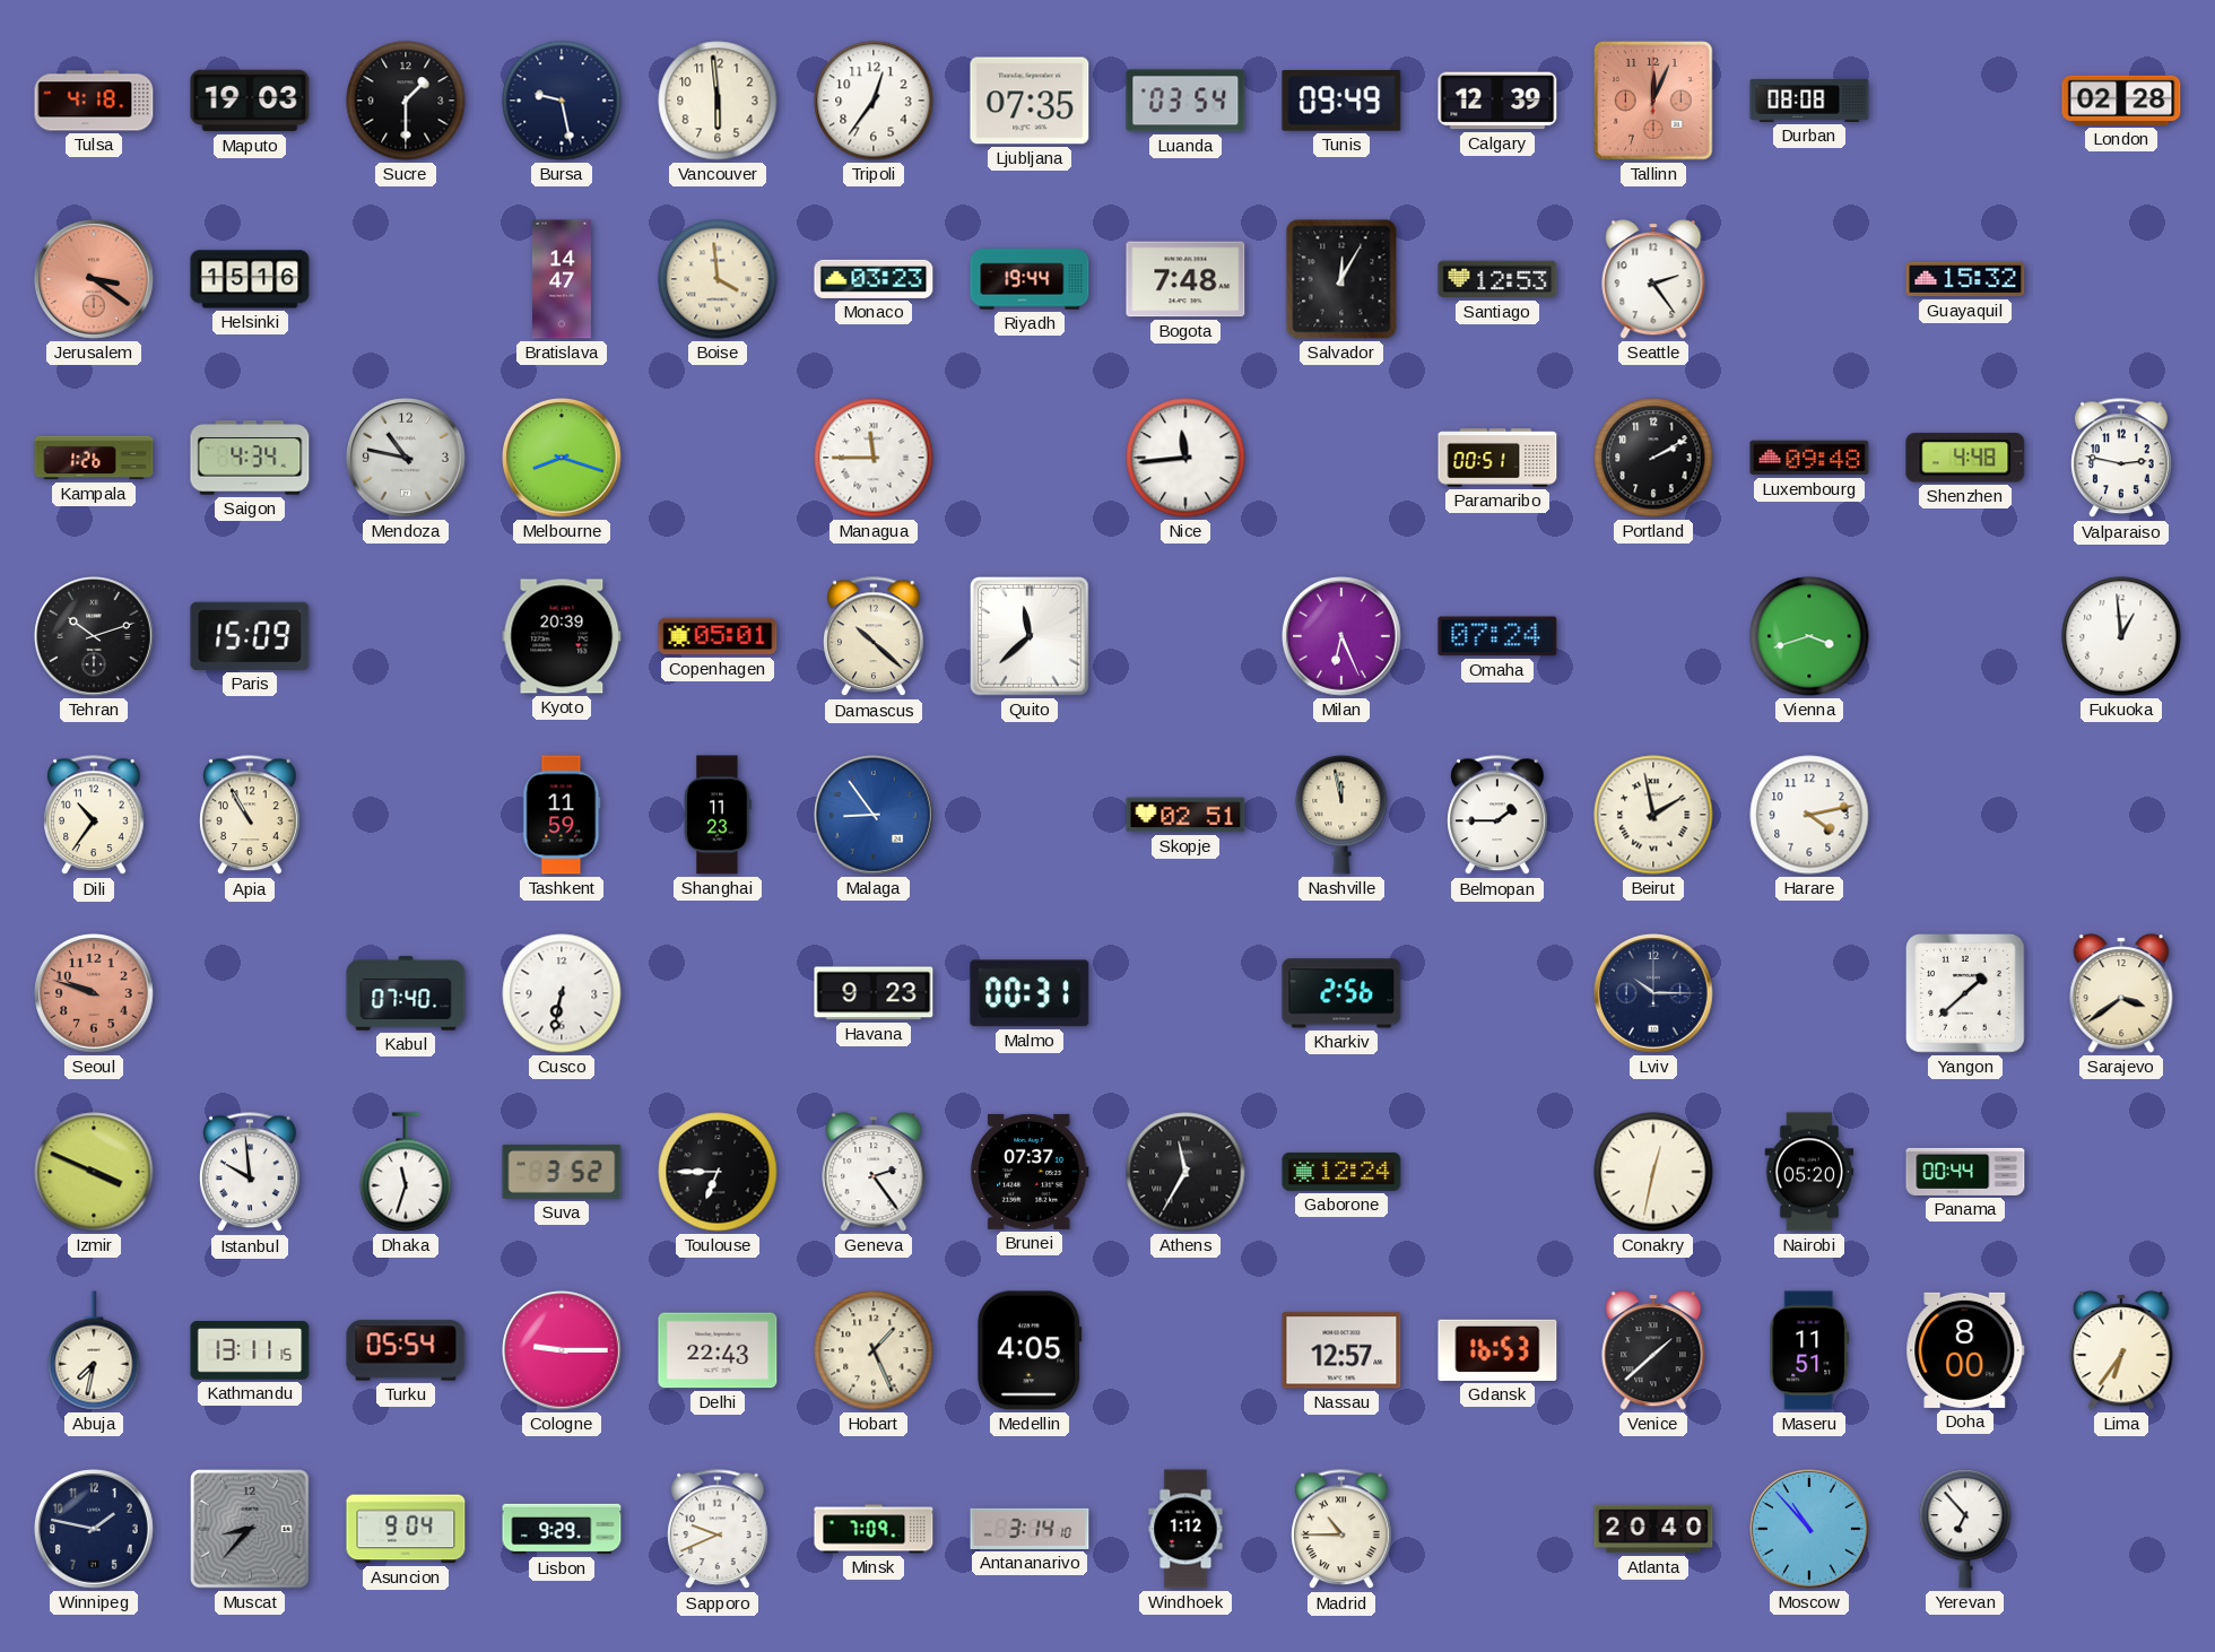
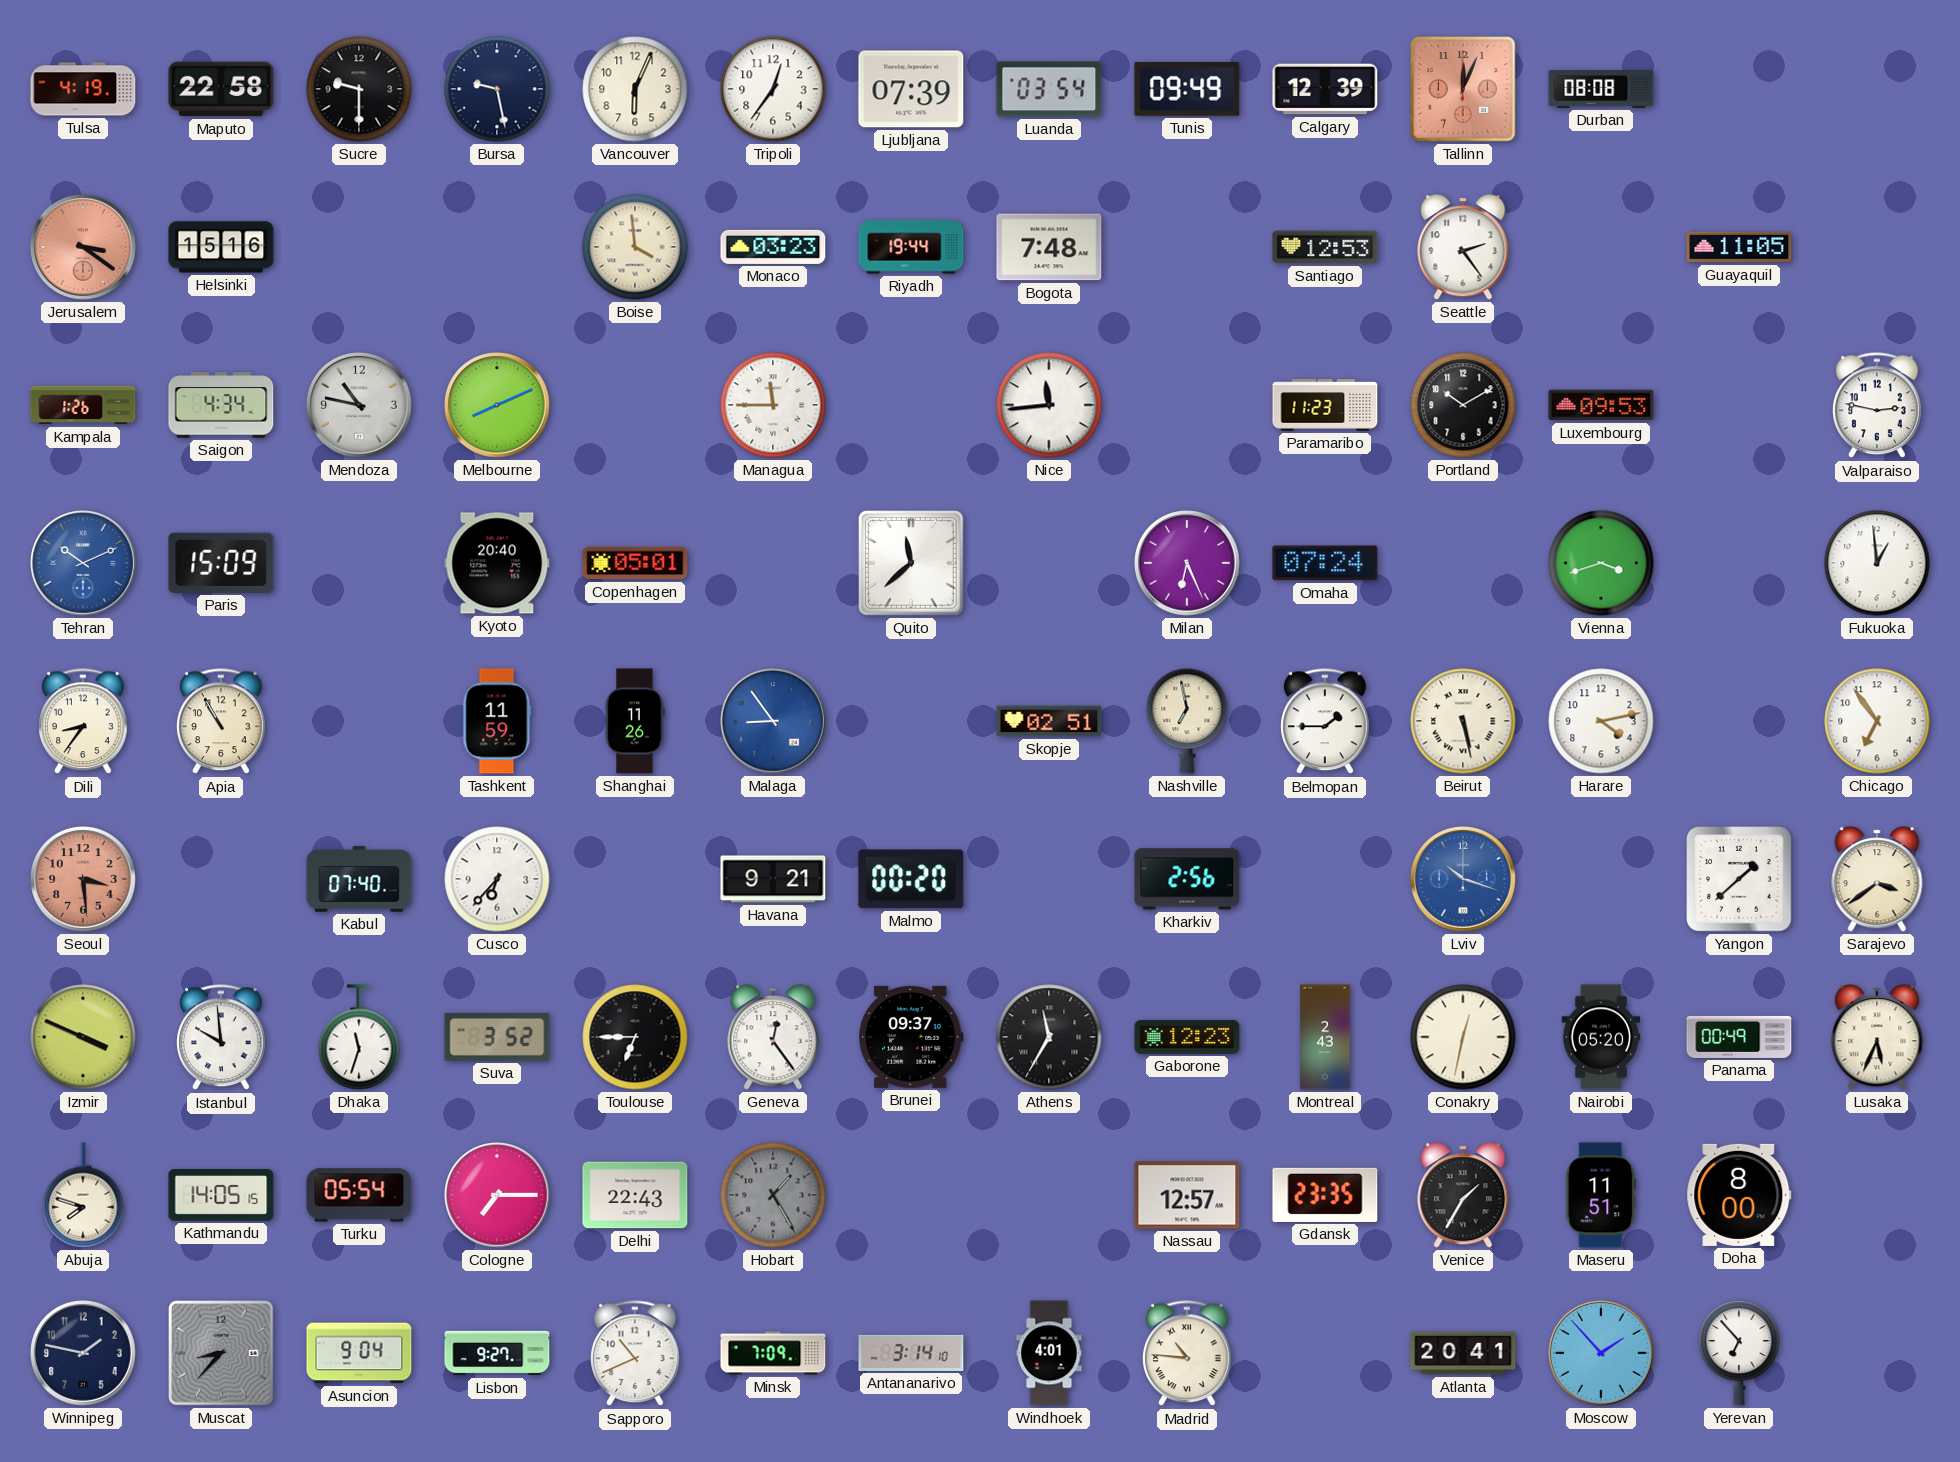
Tulsa: 4:18 -> 4:19 (83, 89)
Maputo: 19:03 -> 22:58 (221, 89)
Sucre: 1:30 -> 9:30 (359, 89)
Vancouver: 5:59 -> 6:04 (635, 89)
Ljubljana: 07:35 -> 07:39 (911, 89)
London: 02:28 -> none (2121, 101)
Bratislava: 14:47 -> none (562, 279)
Salvador: 12:05 -> none (1341, 279)
Guayaquil: 15:32 -> 11:05 (1739, 247)
Melbourne: 8:18 -> 8:11 (498, 406)
Paramaribo: 00:51 -> 11:23 (1325, 405)
Portland: 2:10 -> 10:10 (1463, 405)
Luxembourg: 09:48 -> 09:53 (1601, 405)
Shenzhen: 4:48 -> none (1965, 458)
Tehran: 10:12 -> 10:11 (84, 564)
Tehran dial: black -> blue (84, 564)
Kyoto: 20:39 -> 20:40 (497, 563)
Damascus: 10:22 -> none (874, 637)
Dili: 10:36 -> 8:36 (83, 722)
Shanghai: 11:23 -> 11:26 (635, 721)
Nashville: 11:58 -> 6:58 (1187, 721)
Beirut: 1:58 -> 5:28 (1463, 721)
Chicago: none -> 6:54 (1877, 721)
Seoul: 9:48 -> 3:29 (84, 880)
Cusco: 6:32 -> 6:37 (497, 879)
Havana: 9:23 -> 9:21 (773, 879)
Malmo: 00:31 -> 00:20 (911, 879)
Lviv: 10:15 -> 10:18 (1464, 880)
Lviv dial: navy -> blue (1464, 880)
Geneva: 2:24 -> 12:24 (773, 1037)
Brunei: 07:37 -> 09:37 (911, 1037)
Gaborone: 12:24 -> 12:23 (1187, 1037)
Montreal: none -> 2:43 (1325, 1037)
Panama: 00:44 -> 00:49 (1739, 1037)
Lusaka: none -> 5:34 (1877, 1037)
Abuja: 7:32 -> 7:48 (83, 1195)
Kathmandu: 13:11 -> 14:05 (221, 1195)
Cologne: 9:15 -> 7:15 (498, 1196)
Hobart: 1:26 -> 1:25 (773, 1195)
Hobart dial: cream -> grey (773, 1195)
Medellin: 4:05 -> none (1030, 1350)
Gdansk: 16:53 -> 23:35 (1325, 1195)
Venice: 1:38 -> 1:35 (1463, 1195)
Lima: 6:36 -> none (2121, 1350)
Lisbon: 9:29 -> 9:27 (497, 1353)
Sapporo: 9:41 -> 10:41 (635, 1354)
Windhoek: 1:12 -> 4:01 (1049, 1353)
Madrid: 10:45 -> 10:46 (1187, 1354)
Atlanta: 20:40 -> 20:41 (1463, 1353)
Moscow: 10:53 -> 1:53 (1602, 1354)
